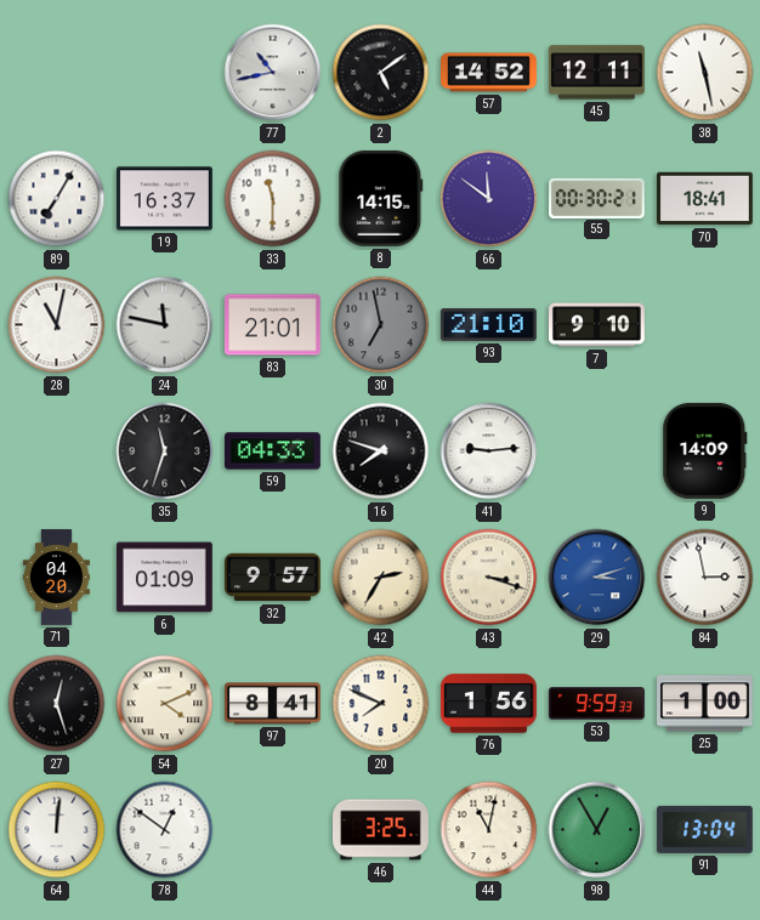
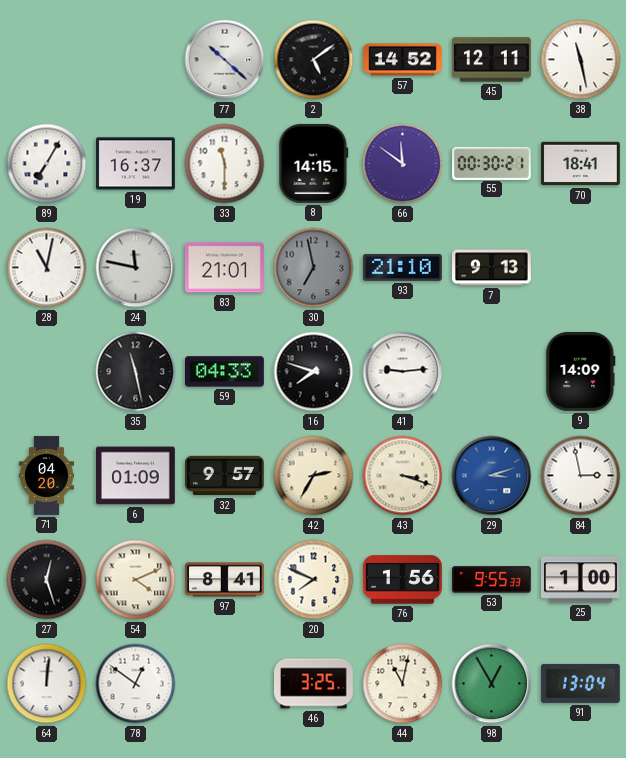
77: 10:43 -> 10:22 (225, 60)
7: 9:10 -> 9:13 (492, 268)
35: 11:33 -> 11:28 (136, 372)
53: 9:59 -> 9:55 (492, 580)
